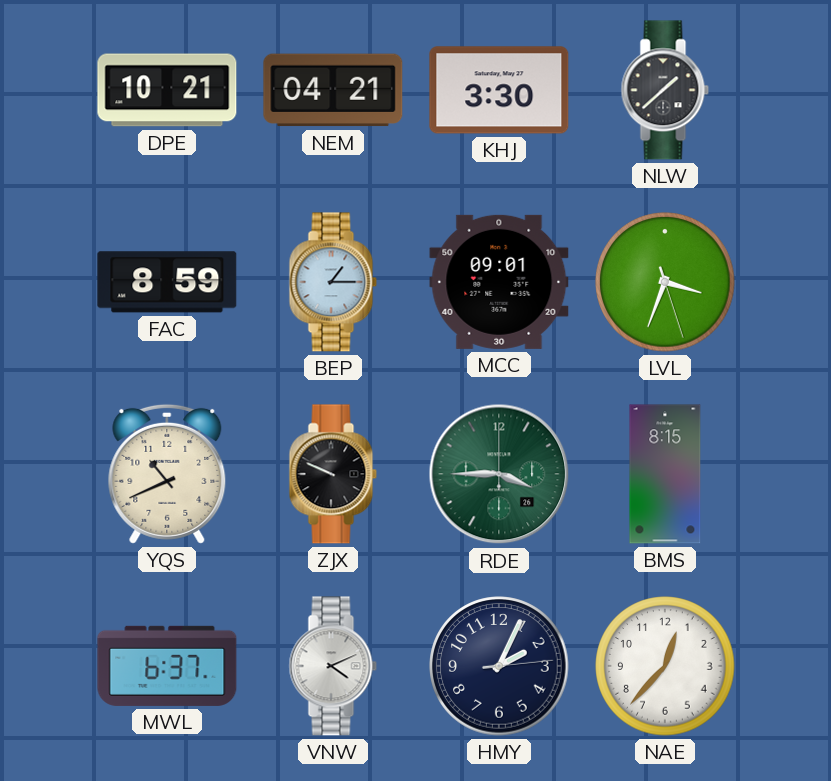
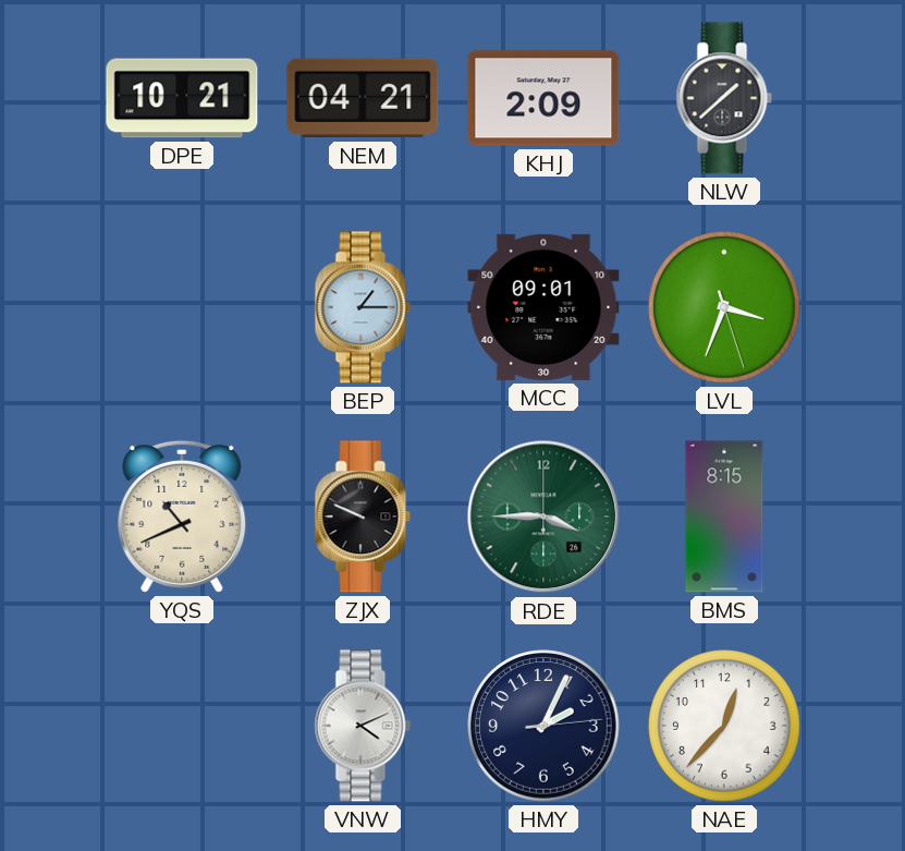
KHJ: 3:30 -> 2:09 (543, 98)
FAC: 8:59 -> none (167, 282)
MWL: 6:37 -> none (167, 666)
